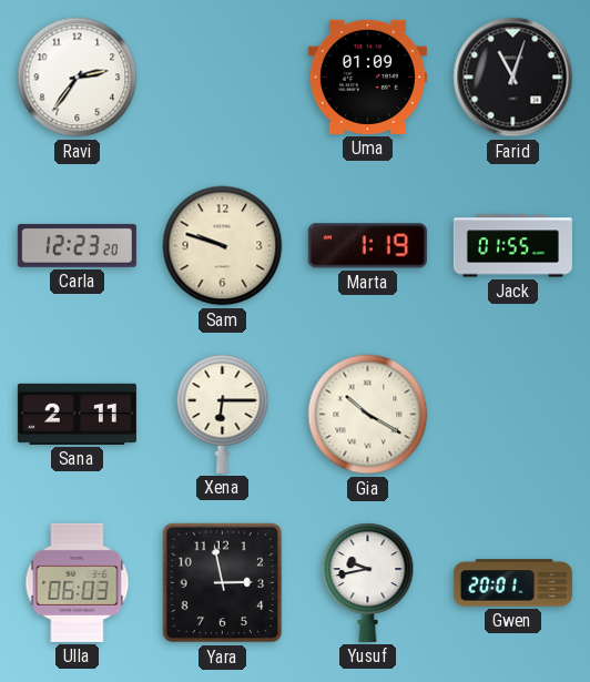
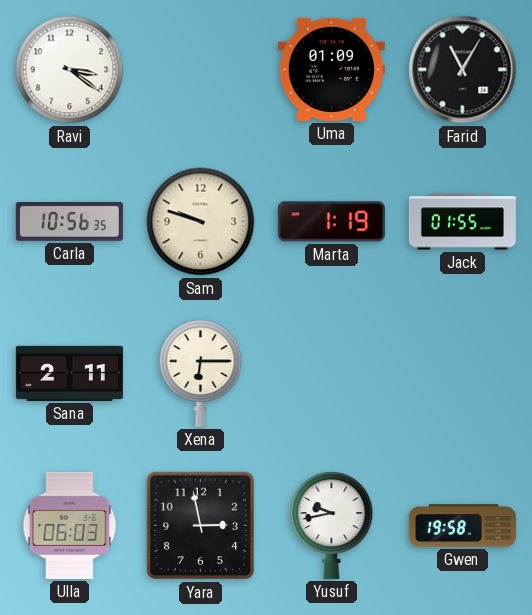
Ravi: 2:36 -> 3:21 (70, 70)
Farid: 11:03 -> 11:05 (463, 70)
Carla: 12:23 -> 10:56 (69, 221)
Gia: 10:20 -> none (368, 415)
Gwen: 20:01 -> 19:58 (462, 526)
